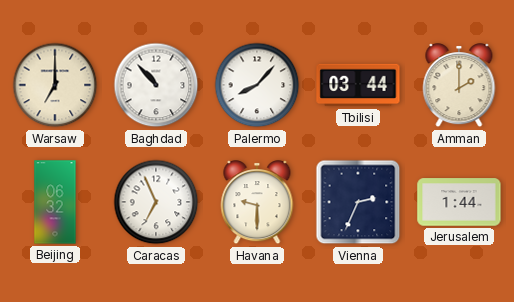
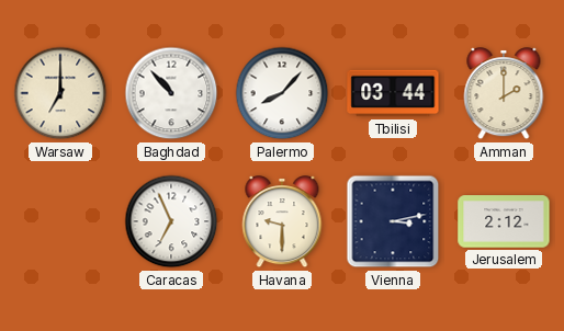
Beijing: 06:32 -> none (55, 202)
Vienna: 2:34 -> 3:13 (393, 221)
Jerusalem: 1:44 -> 2:12 (504, 221)
